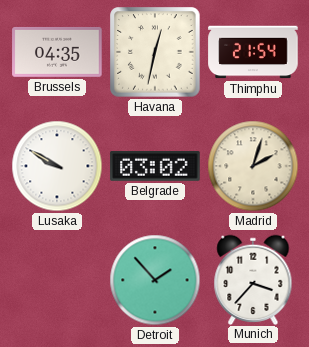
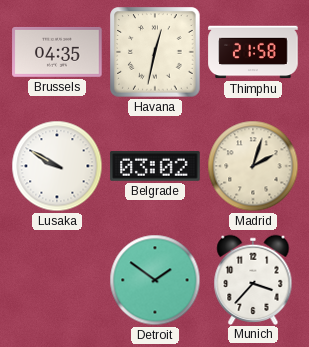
Thimphu: 21:54 -> 21:58 (253, 52)
Detroit: 1:53 -> 1:51 (155, 280)
